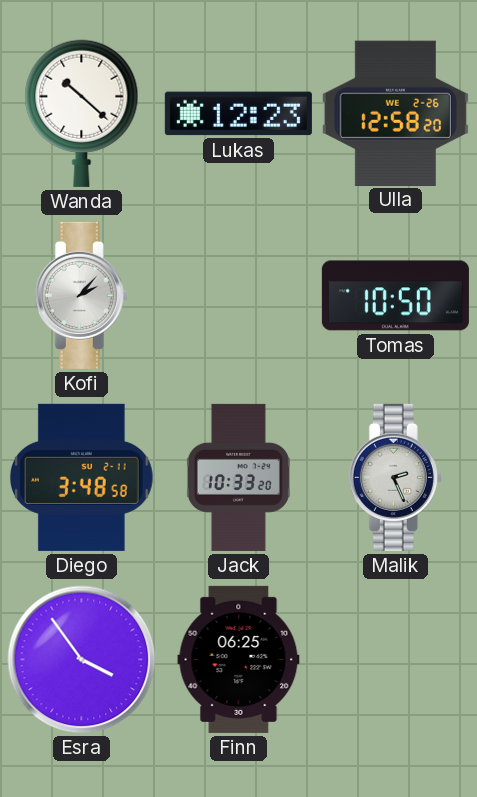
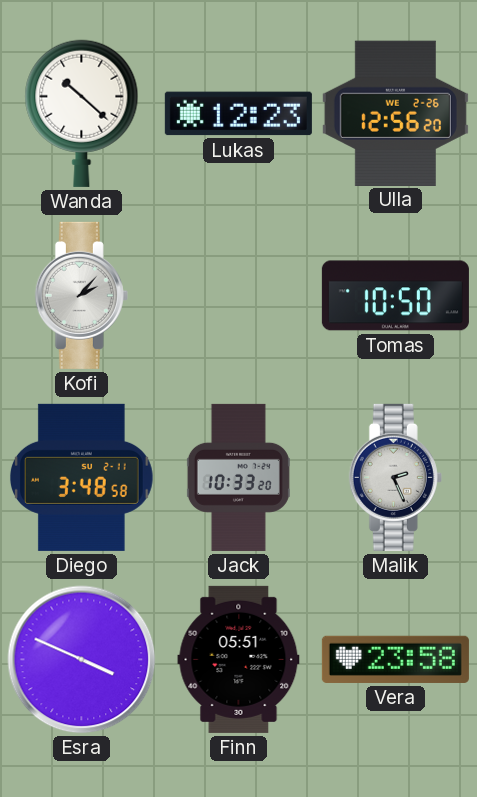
Ulla: 12:58 -> 12:56 (395, 113)
Esra: 3:54 -> 3:49 (82, 660)
Finn: 06:25 -> 05:51 (239, 659)
Vera: none -> 23:58 (395, 659)
